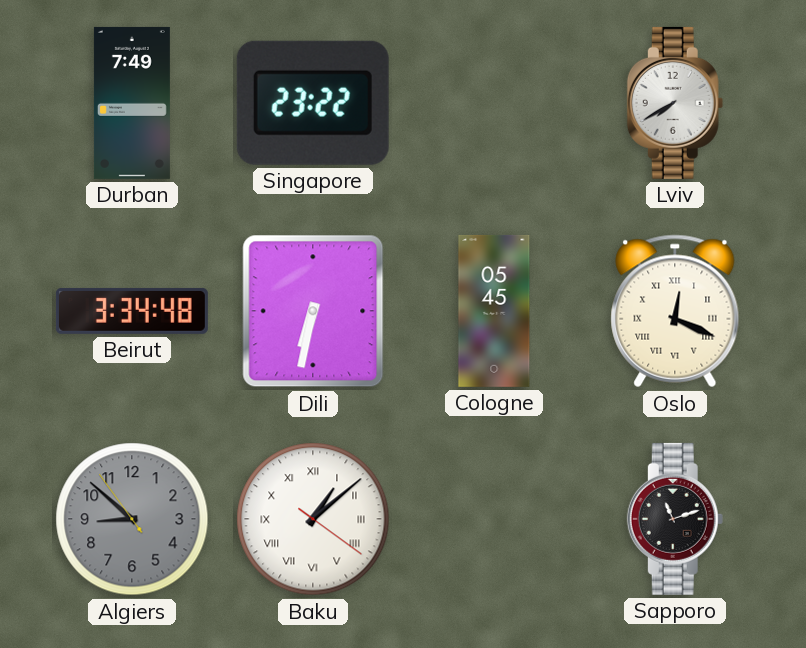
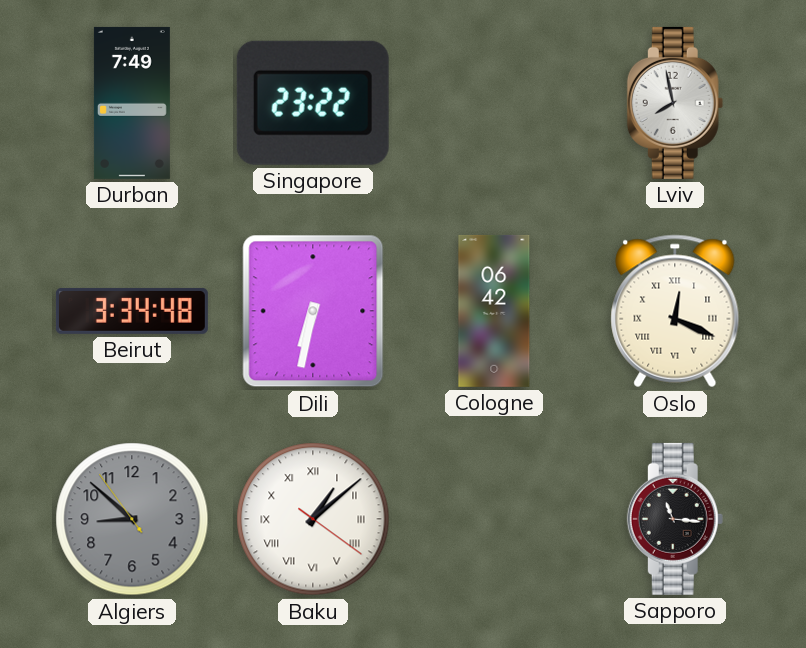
Lviv: 7:40 -> 7:58 (675, 103)
Cologne: 05:45 -> 06:42 (494, 311)
Sapporo: 11:12 -> 11:16 (675, 519)
